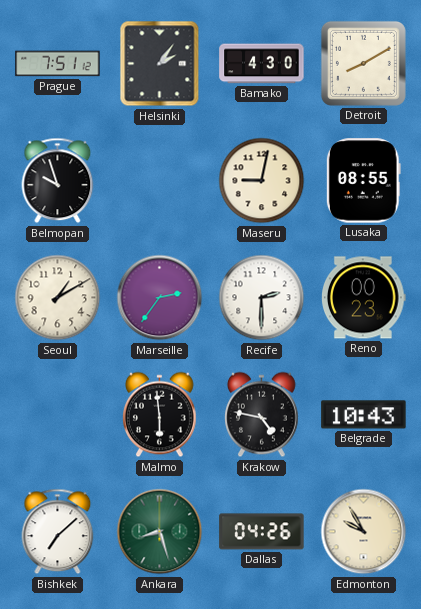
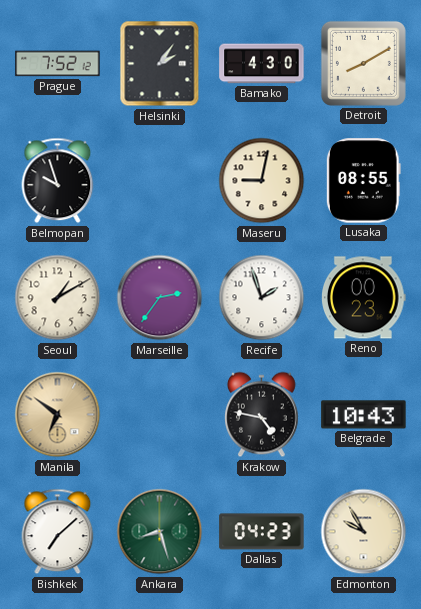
Prague: 7:51 -> 7:52 (58, 64)
Recife: 2:30 -> 1:57 (262, 298)
Manila: none -> 6:51 (58, 415)
Malmo: 5:59 -> none (160, 415)
Dallas: 04:26 -> 04:23 (262, 532)
